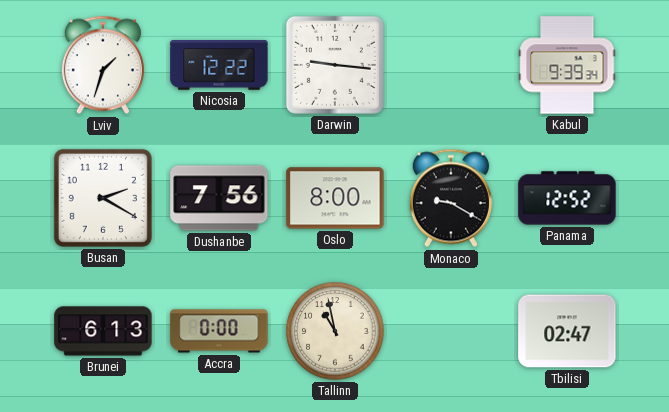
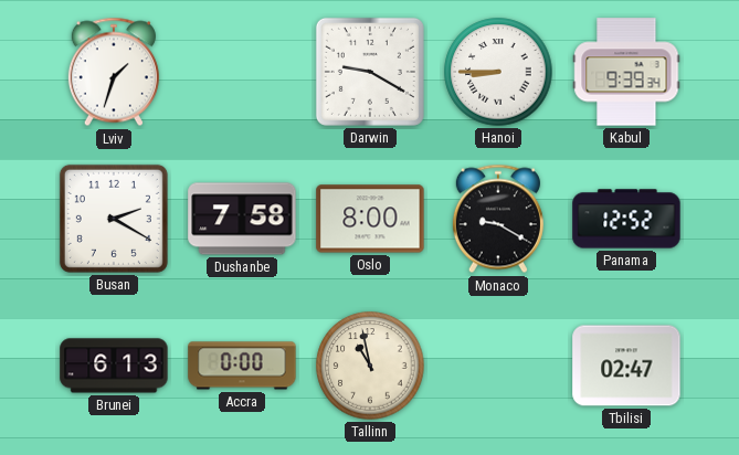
Nicosia: 12:22 -> none (219, 65)
Darwin: 9:16 -> 9:20 (370, 72)
Hanoi: none -> 8:45 (498, 72)
Dushanbe: 7:56 -> 7:58 (242, 219)
